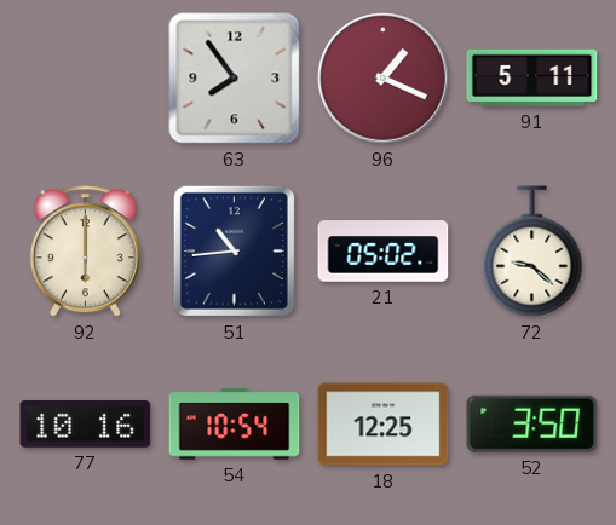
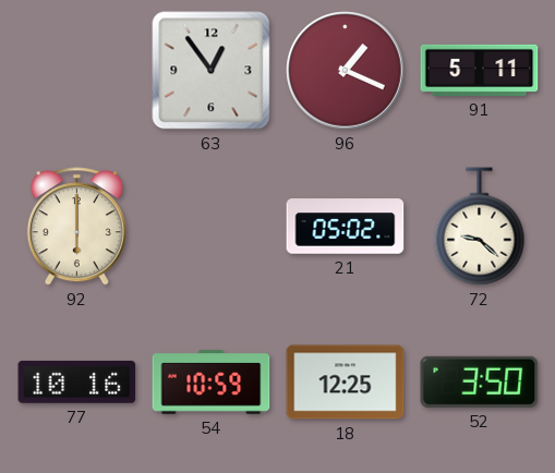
63: 7:54 -> 12:54 (212, 71)
51: 10:44 -> none (234, 250)
54: 10:54 -> 10:59 (212, 383)
